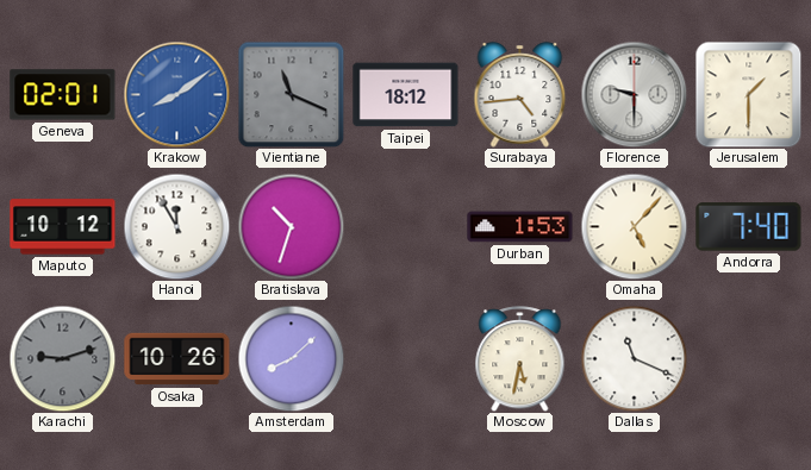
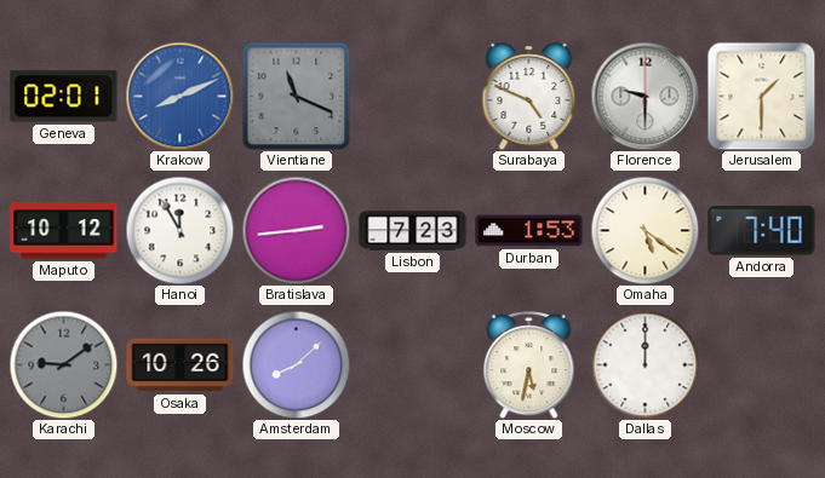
Krakow: 8:09 -> 8:11 (179, 96)
Taipei: 18:12 -> none (406, 95)
Surabaya: 4:44 -> 4:49 (529, 97)
Bratislava: 10:33 -> 2:44 (296, 230)
Lisbon: none -> 7:23 (413, 231)
Omaha: 5:07 -> 5:21 (644, 230)
Karachi: 9:12 -> 9:09 (63, 364)
Dallas: 11:19 -> 12:00 (644, 364)
